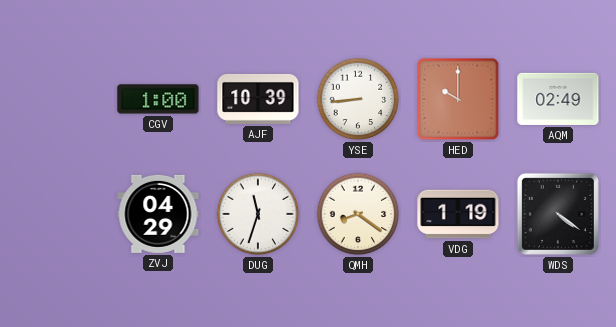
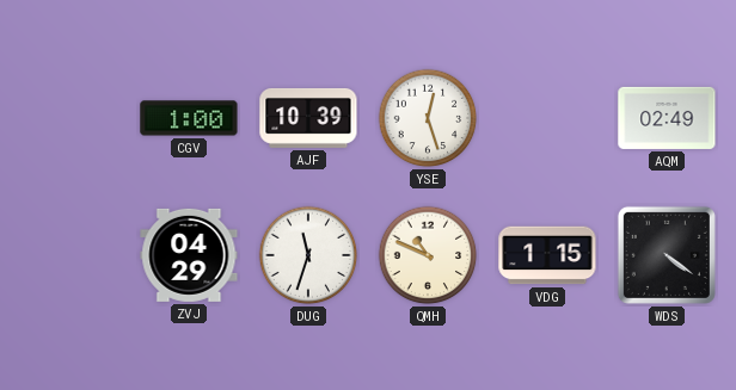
YSE: 8:44 -> 12:27 (428, 118)
HED: 10:00 -> none (458, 99)
QMH: 8:21 -> 10:49 (428, 255)
VDG: 1:19 -> 1:15 (547, 255)
